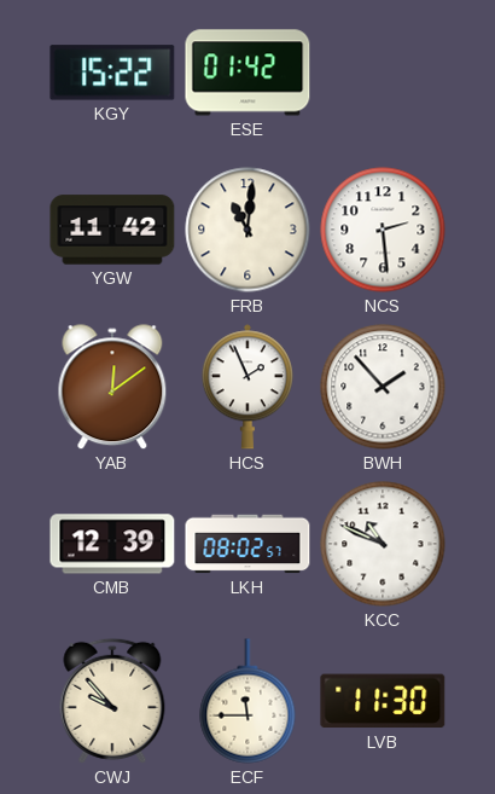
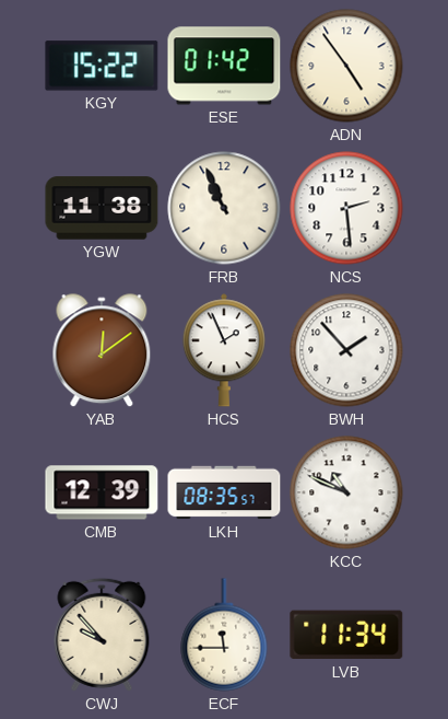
ADN: none -> 4:54 (346, 66)
YGW: 11:42 -> 11:38 (102, 208)
FRB: 11:01 -> 10:56 (224, 208)
LKH: 08:02 -> 08:35 (224, 492)
LVB: 11:30 -> 11:34 (346, 635)
